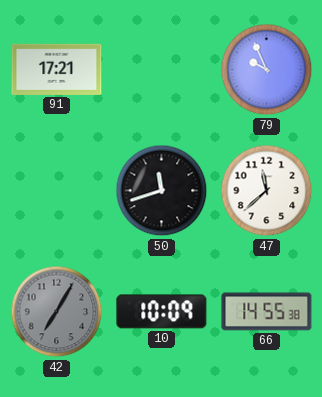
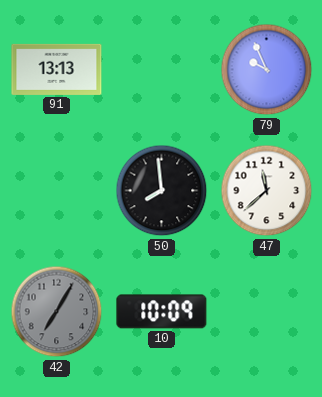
91: 17:21 -> 13:13 (57, 69)
50: 11:42 -> 7:59 (162, 191)
66: 14:55 -> none (267, 312)
